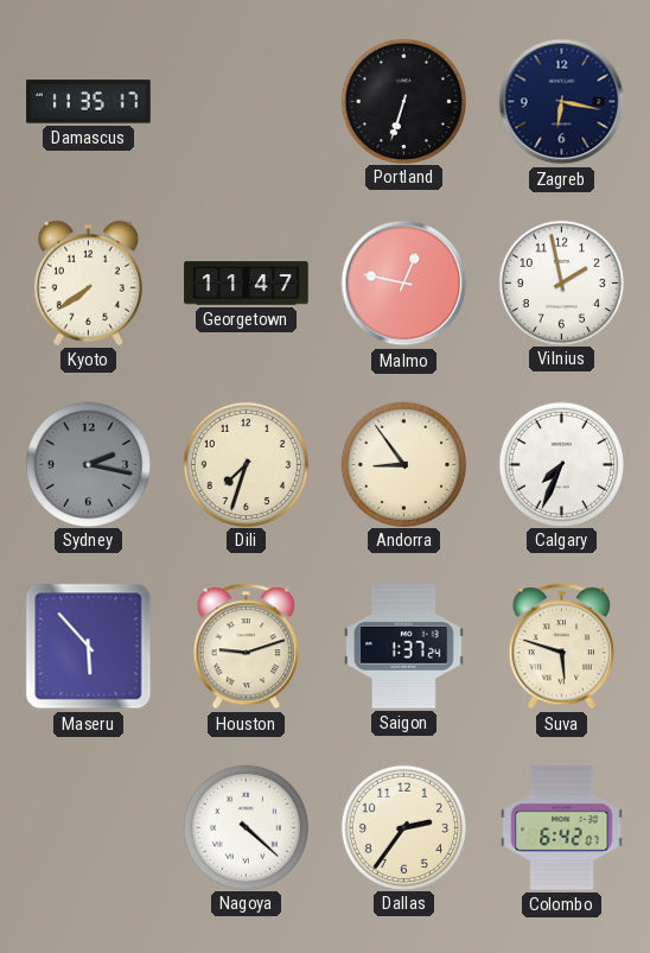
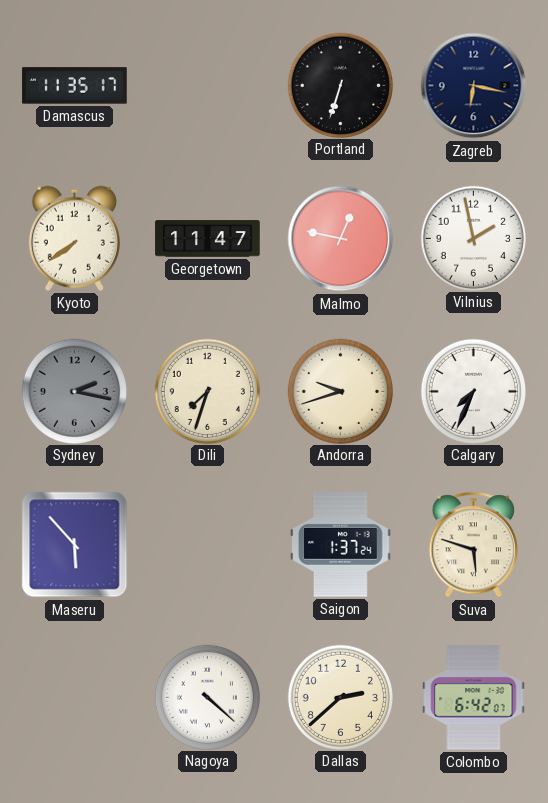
Andorra: 8:54 -> 9:42 (340, 391)
Houston: 9:12 -> none (246, 647)
Dallas: 2:36 -> 2:38 (340, 697)
